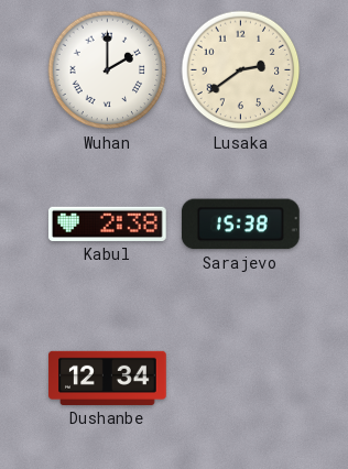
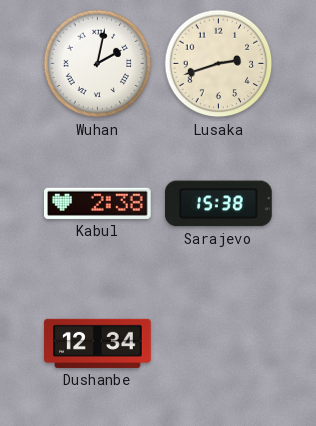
Wuhan: 2:00 -> 2:02 (98, 64)
Lusaka: 2:39 -> 2:42 (219, 64)
